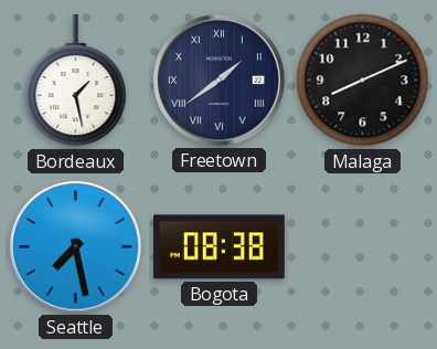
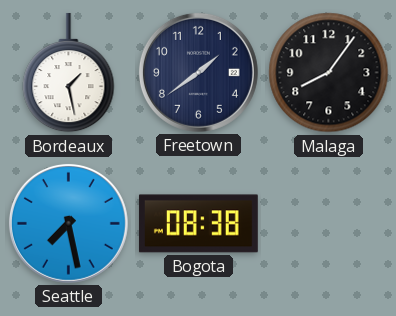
Freetown numerals: Roman -> Arabic (198, 72)
Malaga: 8:11 -> 8:06 (329, 73)
